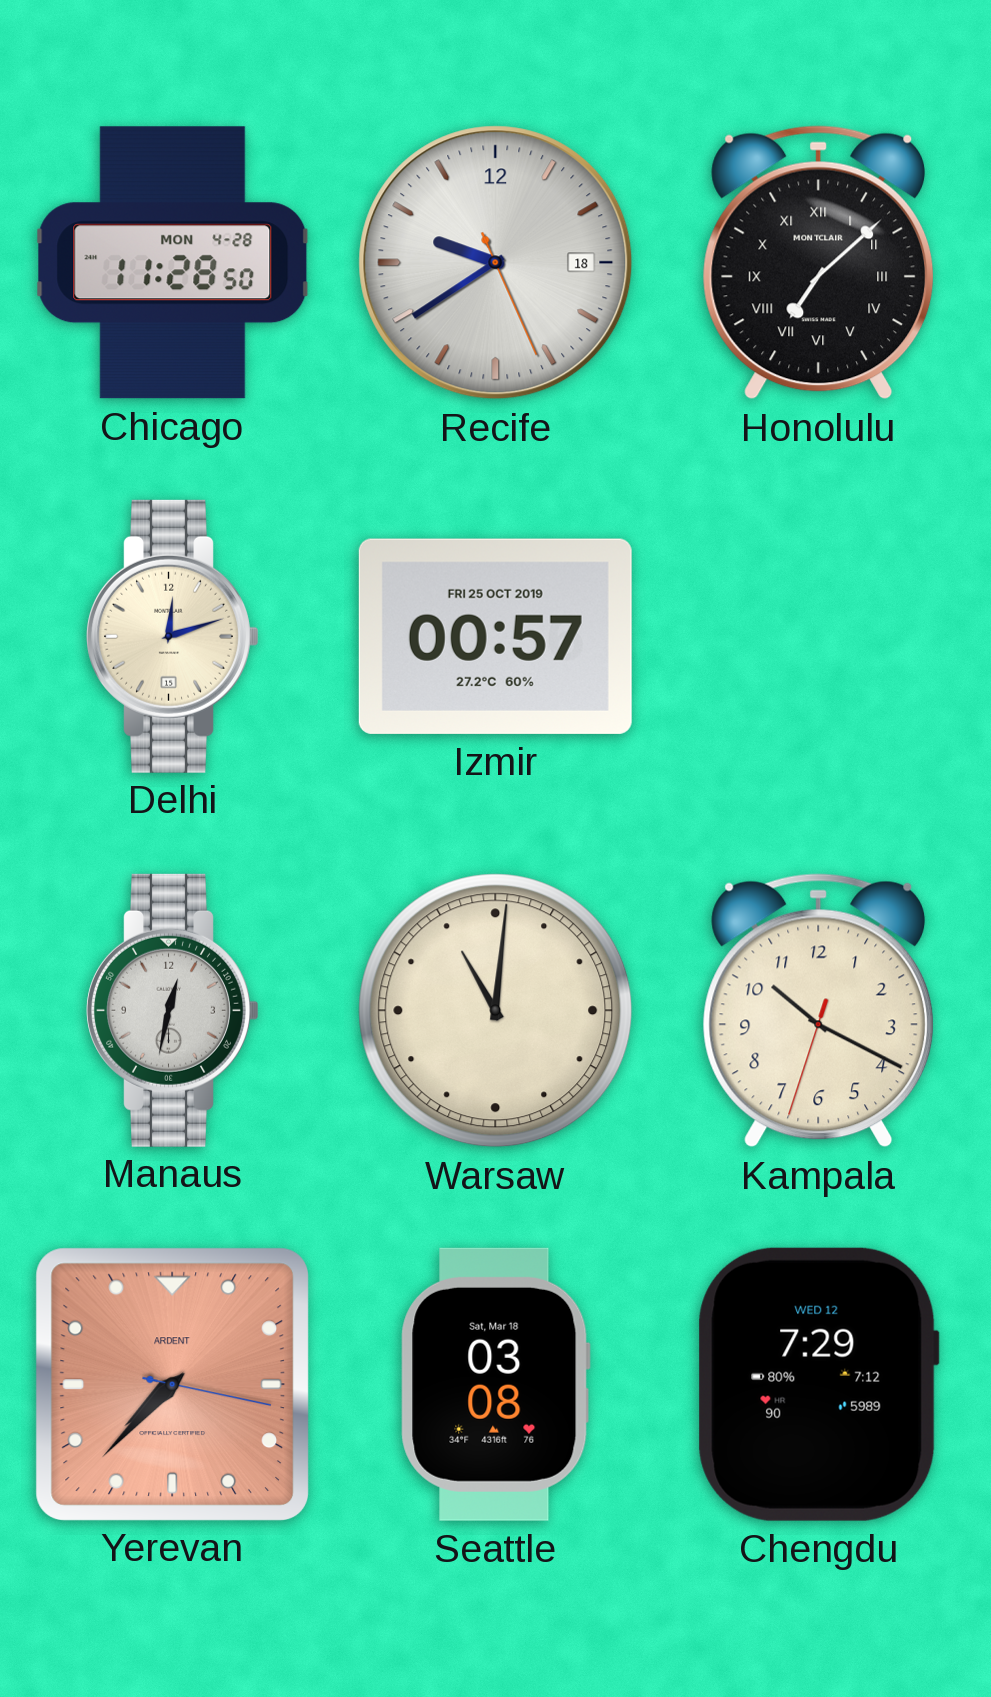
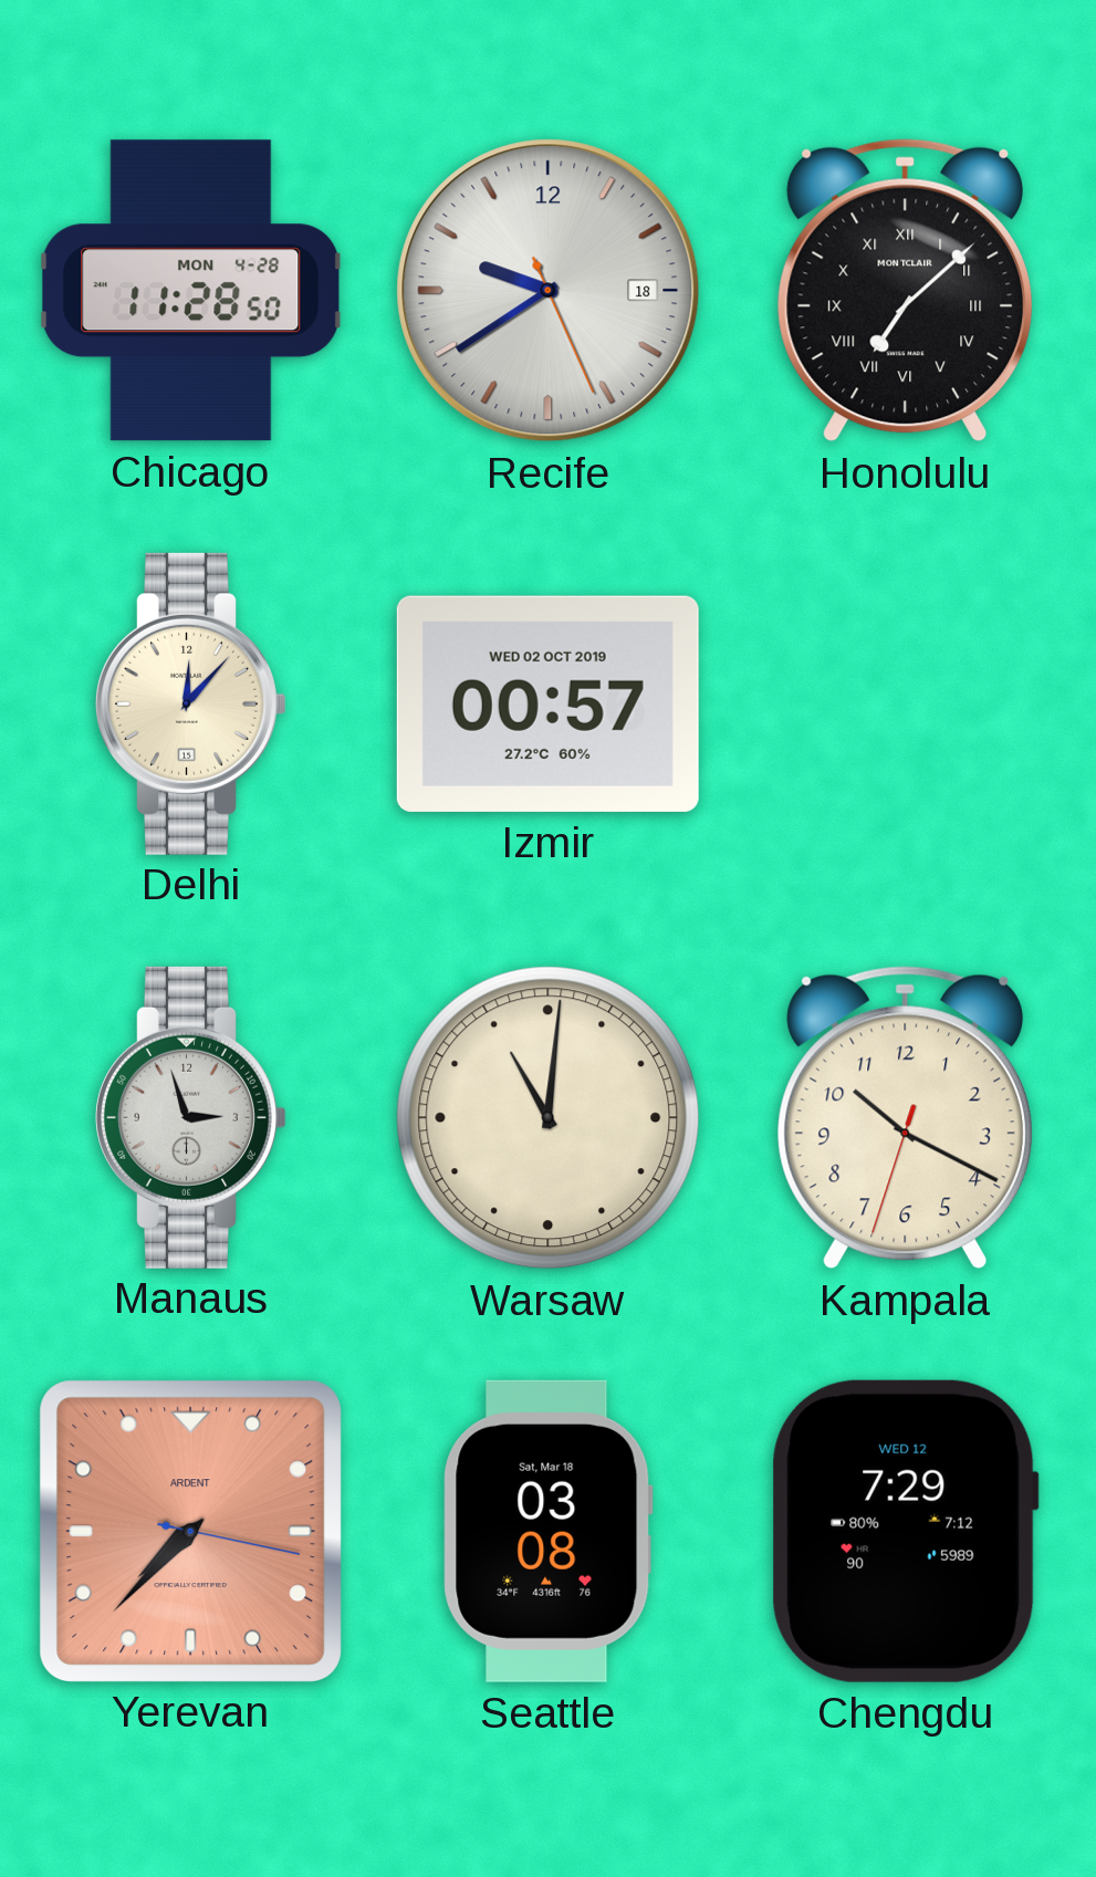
Delhi: 12:12 -> 12:07 (191, 703)
Izmir date: FRI 25 OCT 2019 -> WED 02 OCT 2019 (547, 703)
Manaus: 12:32 -> 2:57 (191, 1117)
